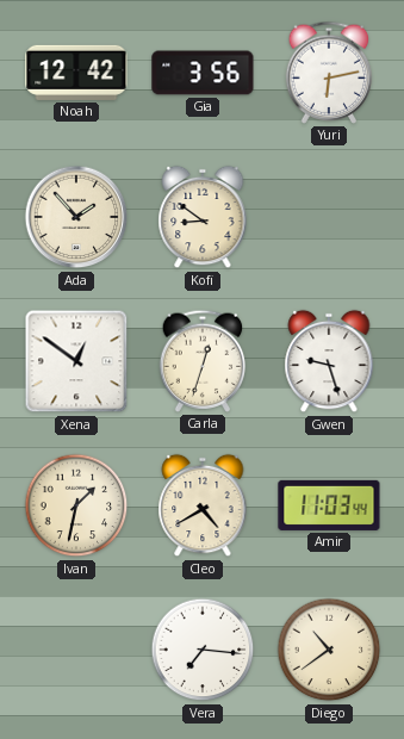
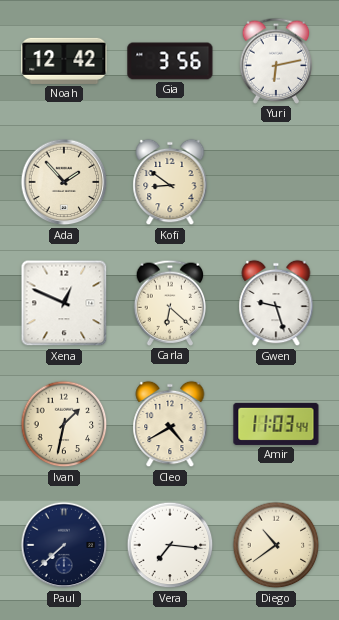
Xena: 12:51 -> 12:49 (64, 303)
Carla: 12:33 -> 6:22 (170, 303)
Paul: none -> 7:38 (64, 545)
